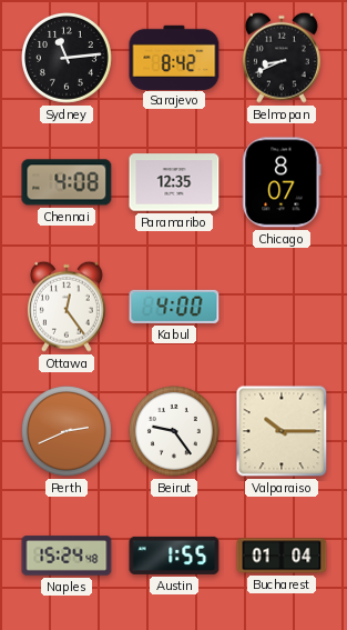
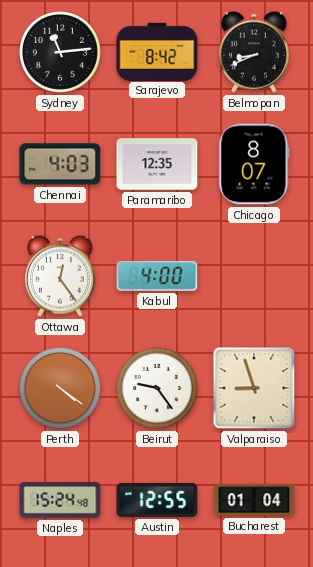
Chennai: 4:08 -> 4:03 (60, 164)
Perth: 2:41 -> 4:21 (61, 389)
Valparaiso: 10:15 -> 8:57 (254, 388)
Austin: 1:55 -> 12:55 (157, 500)
